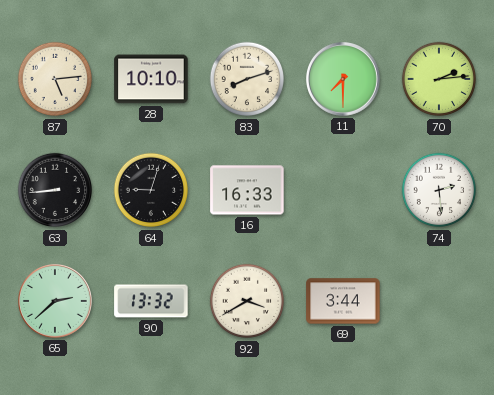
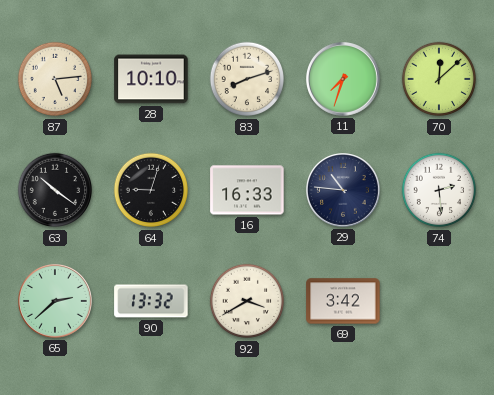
11: 7:30 -> 7:33 (344, 80)
70: 2:14 -> 12:08 (439, 79)
63: 8:44 -> 10:21 (55, 190)
29: none -> 10:46 (344, 191)
69: 3:44 -> 3:42 (343, 301)
